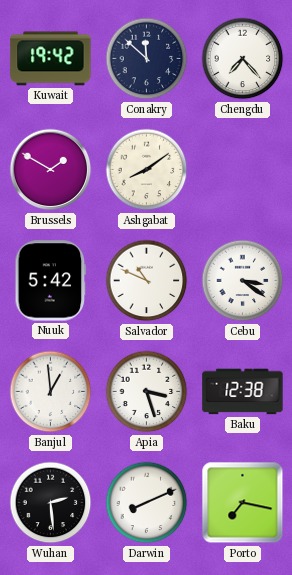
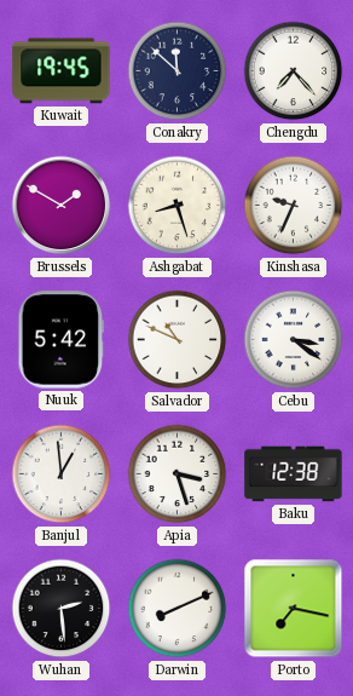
Kuwait: 19:42 -> 19:45 (62, 71)
Ashgabat: 8:09 -> 8:27 (178, 206)
Kinshasa: none -> 9:34 (294, 206)
